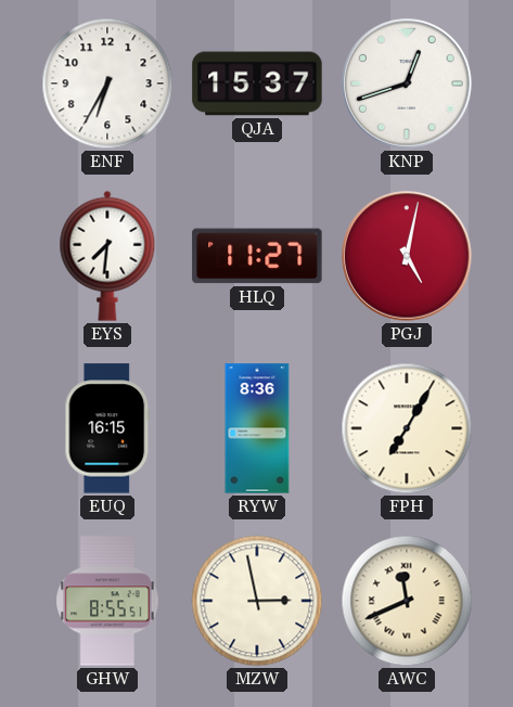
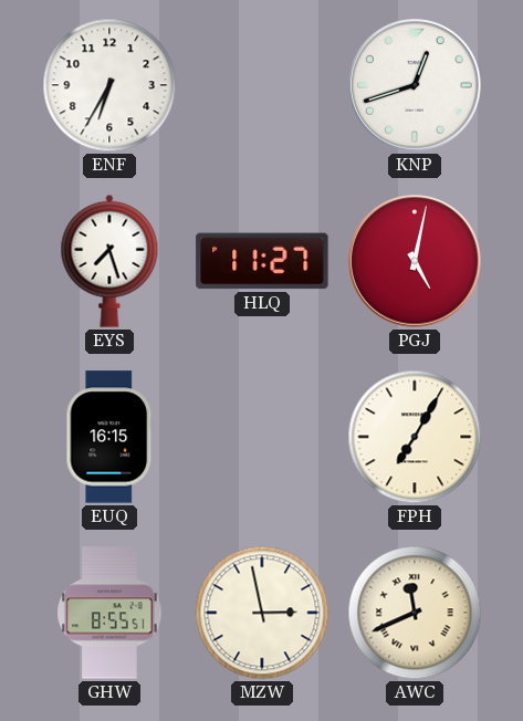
QJA: 15:37 -> none (257, 83)
EYS: 7:31 -> 7:27 (109, 261)
RYW: 8:36 -> none (257, 428)
